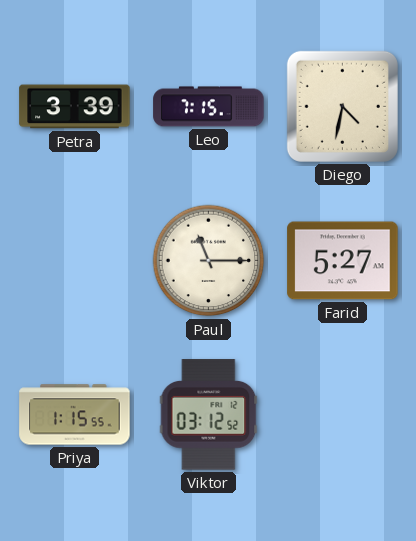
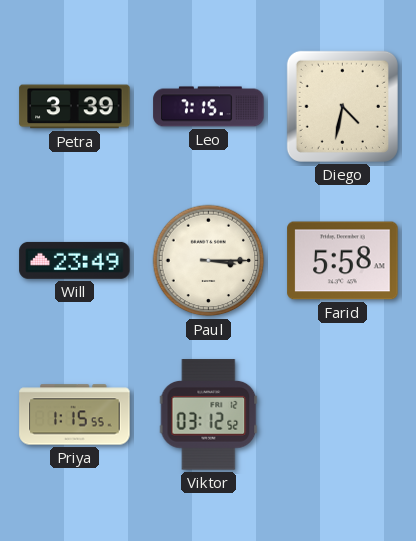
Will: none -> 23:49 (75, 260)
Paul: 11:15 -> 3:15 (209, 261)
Farid: 5:27 -> 5:58 (343, 261)
